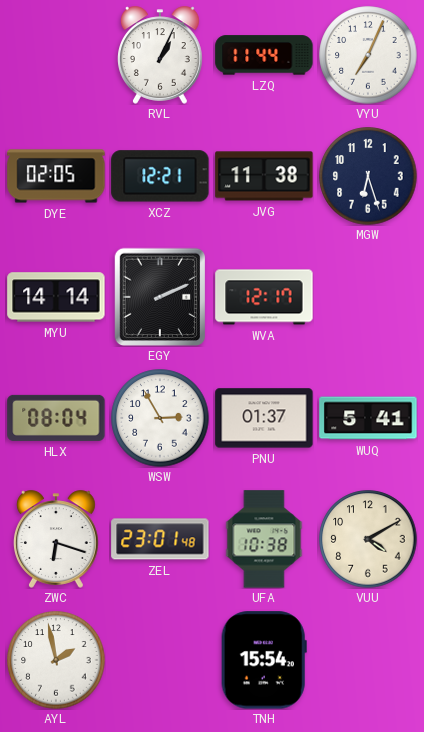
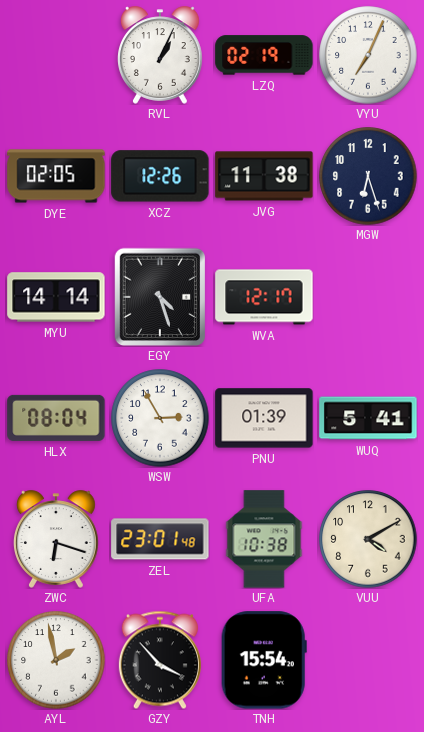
LZQ: 11:44 -> 02:19 (264, 55)
XCZ: 12:21 -> 12:26 (160, 176)
EGY: 2:11 -> 4:27 (159, 296)
PNU: 01:37 -> 01:39 (264, 418)
GZY: none -> 3:53 (160, 660)
